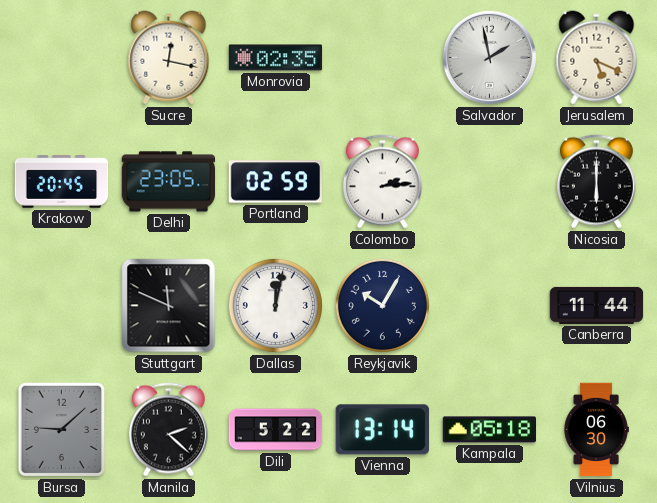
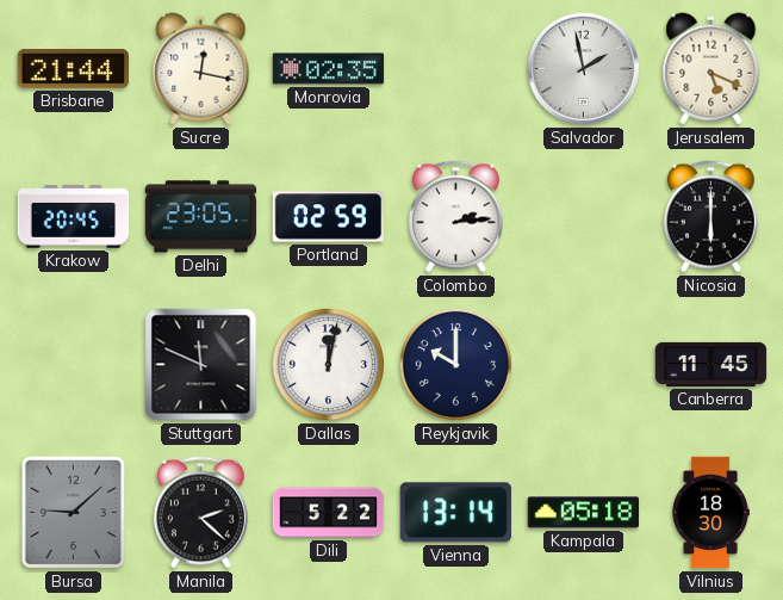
Brisbane: none -> 21:44 (73, 69)
Reykjavik: 10:05 -> 10:00 (455, 364)
Canberra: 11:44 -> 11:45 (711, 364)
Vilnius: 06:30 -> 18:30 (710, 513)
